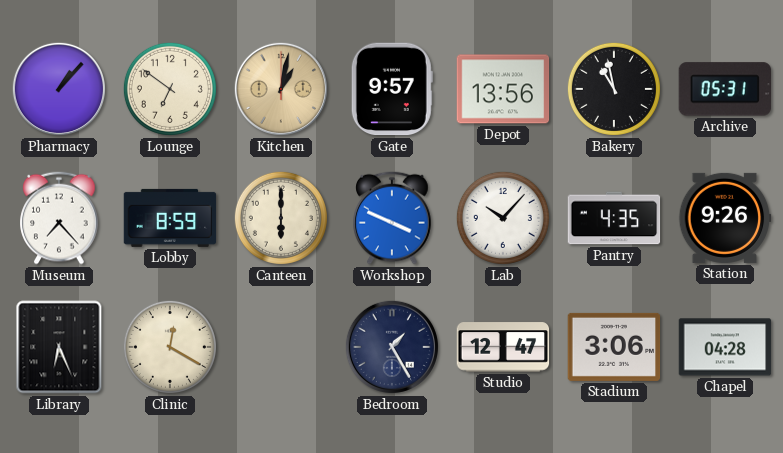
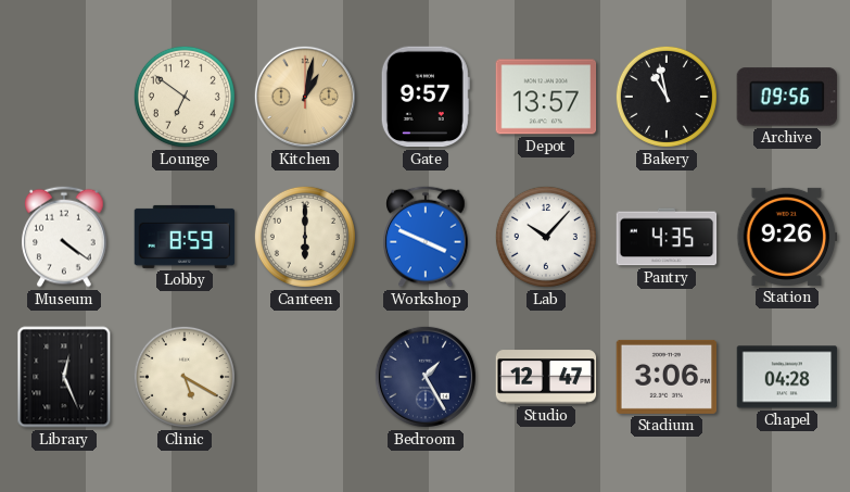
Pharmacy: 1:07 -> none (59, 89)
Depot: 13:56 -> 13:57 (546, 97)
Archive: 05:31 -> 09:56 (786, 97)
Museum: 7:23 -> 4:21 (64, 237)
Library: 6:26 -> 12:26 (64, 377)
Clinic: 12:20 -> 5:20 (185, 377)
